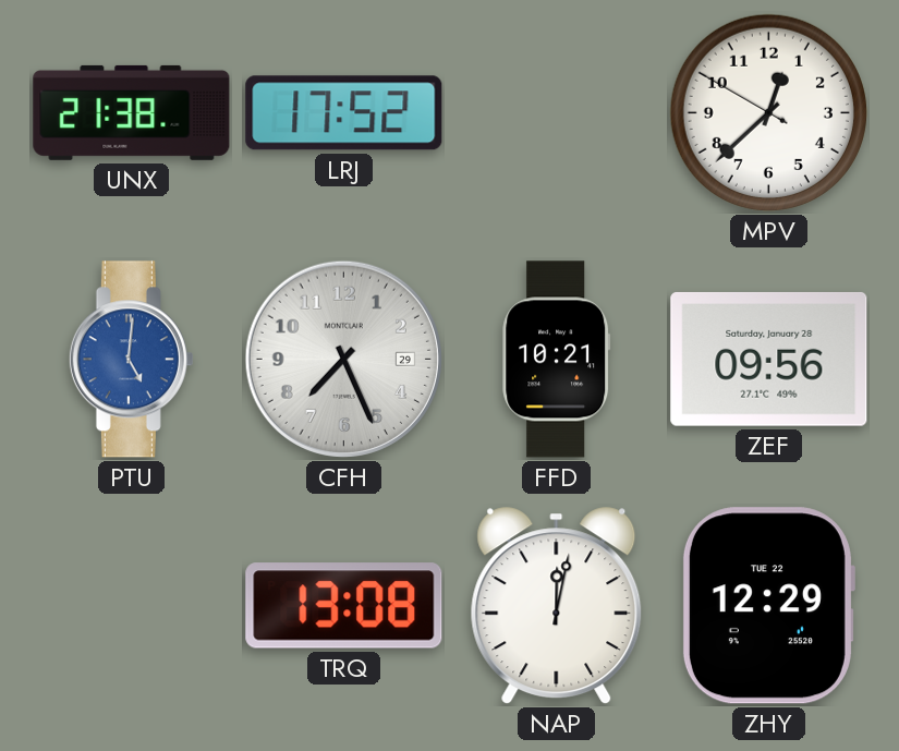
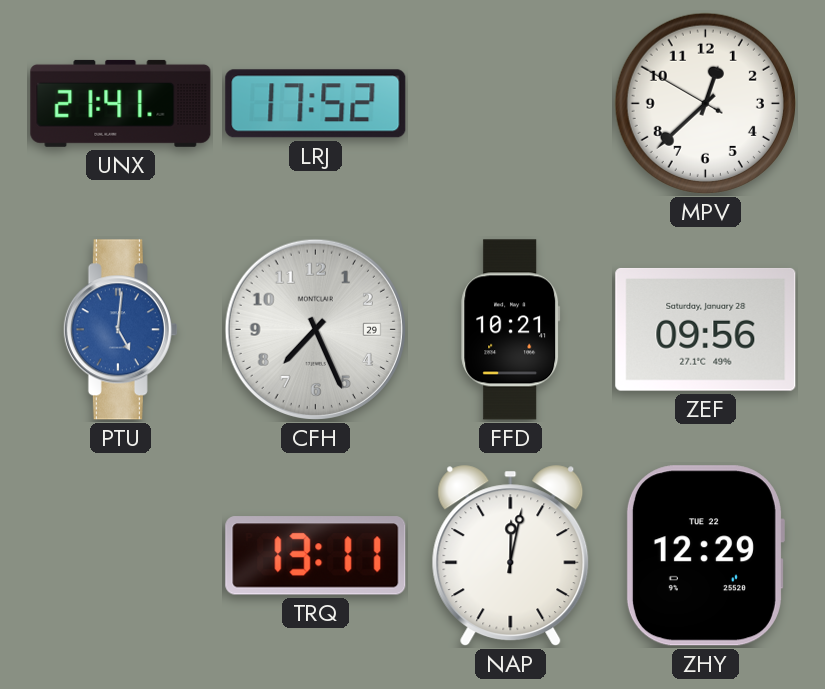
UNX: 21:38 -> 21:41 (121, 103)
TRQ: 13:08 -> 13:11 (316, 556)
